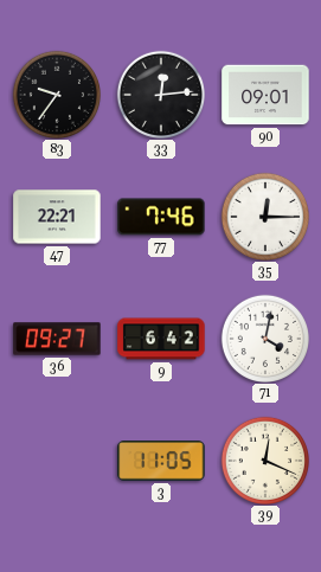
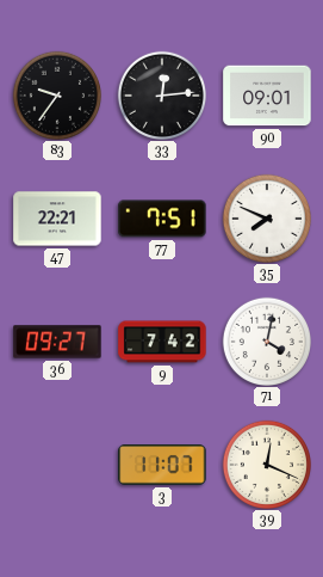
77: 7:46 -> 7:51 (162, 219)
35: 12:15 -> 7:49 (266, 217)
9: 6:42 -> 7:42 (162, 342)
3: 11:05 -> 11:07 (162, 465)
